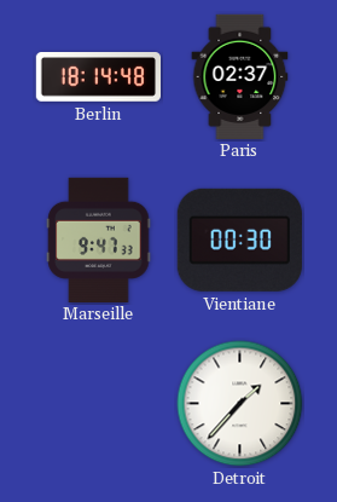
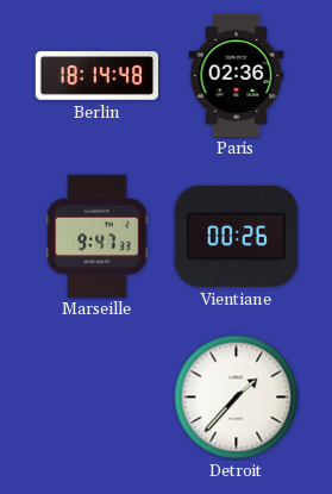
Paris: 02:37 -> 02:36 (237, 75)
Vientiane: 00:30 -> 00:26 (236, 236)
